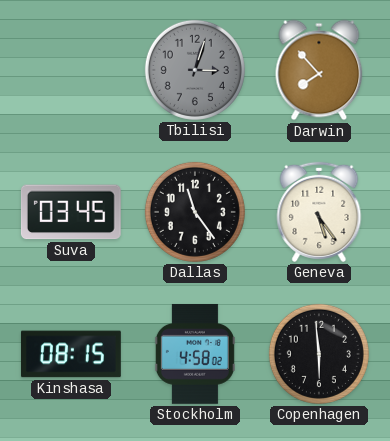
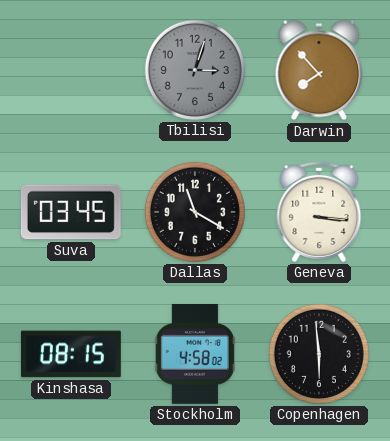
Dallas: 11:24 -> 11:20 (195, 212)
Geneva: 5:24 -> 3:16 (319, 212)
